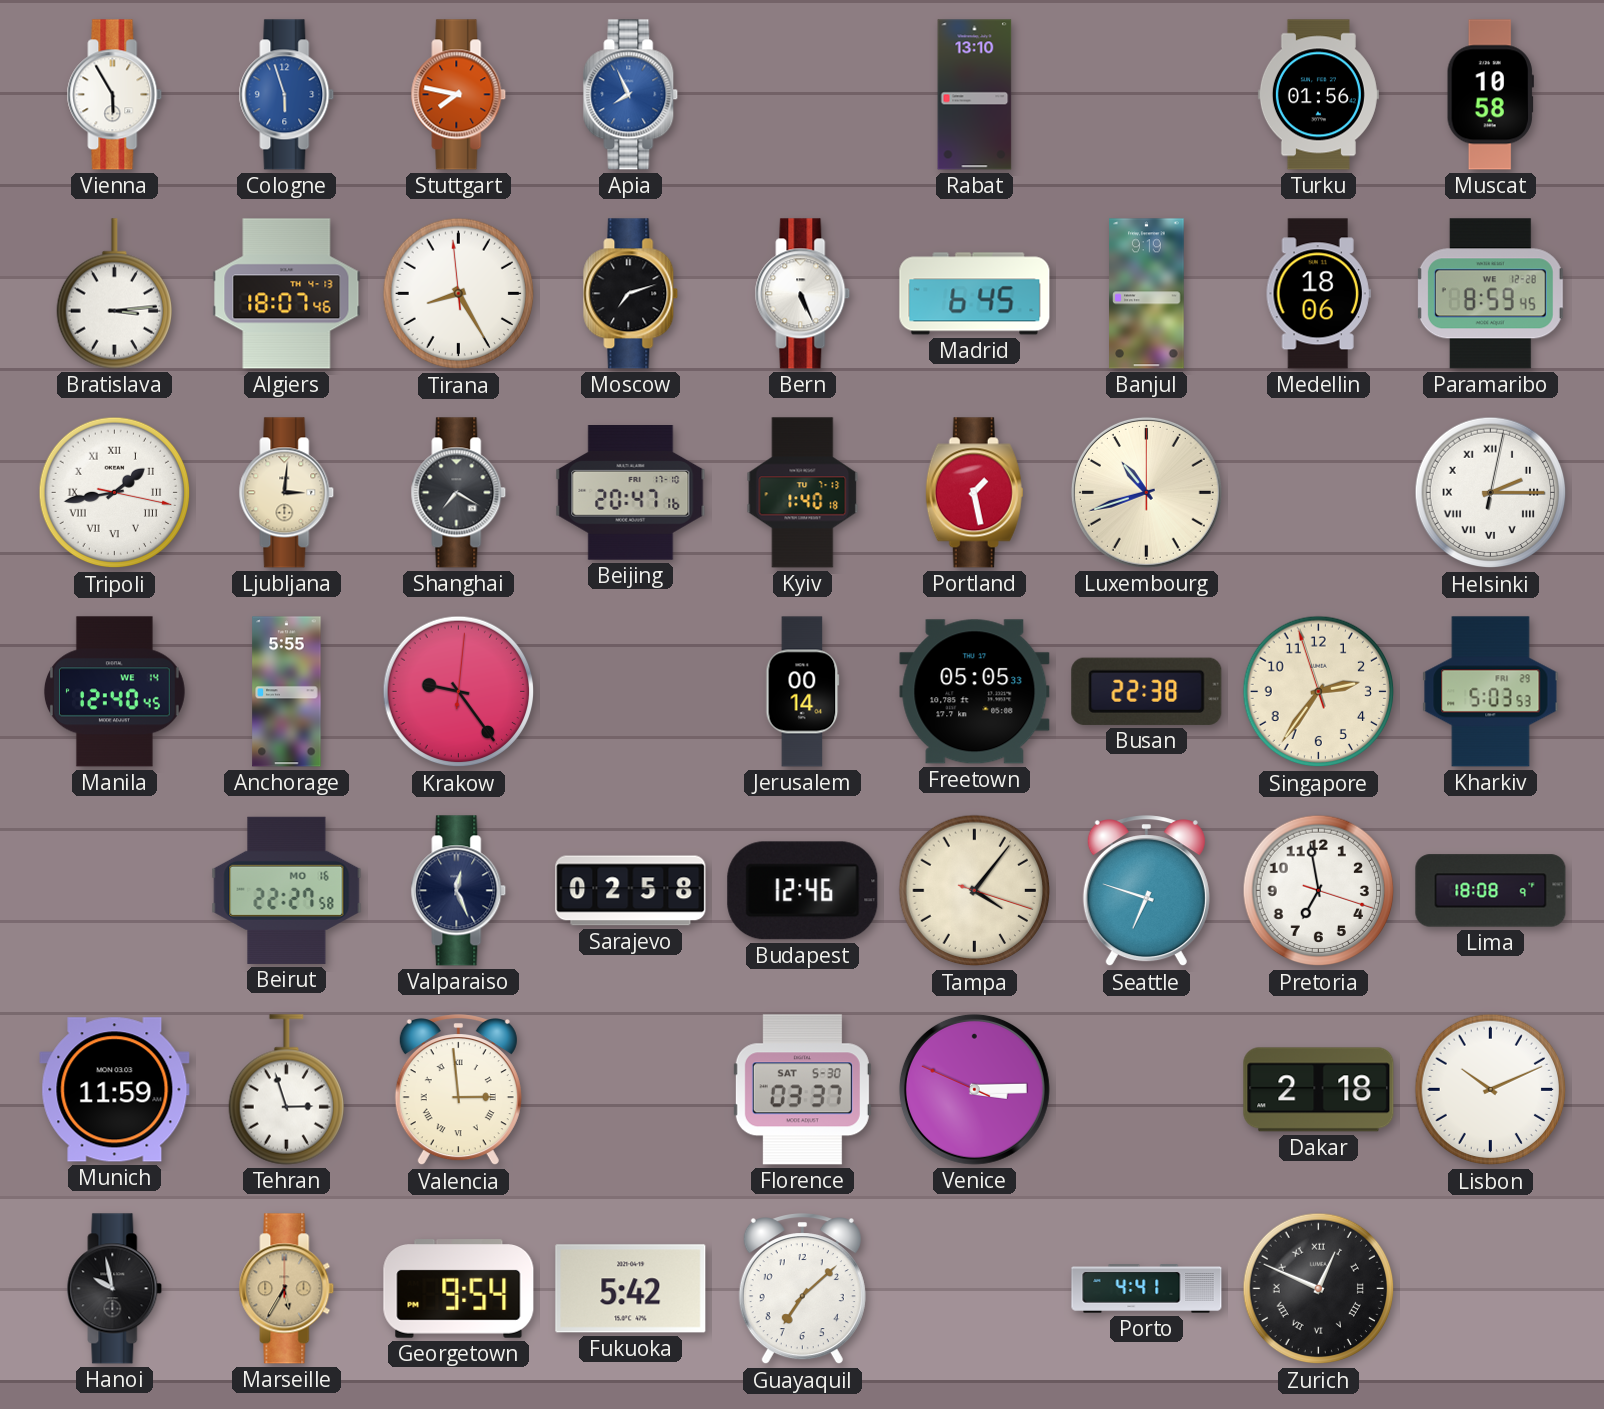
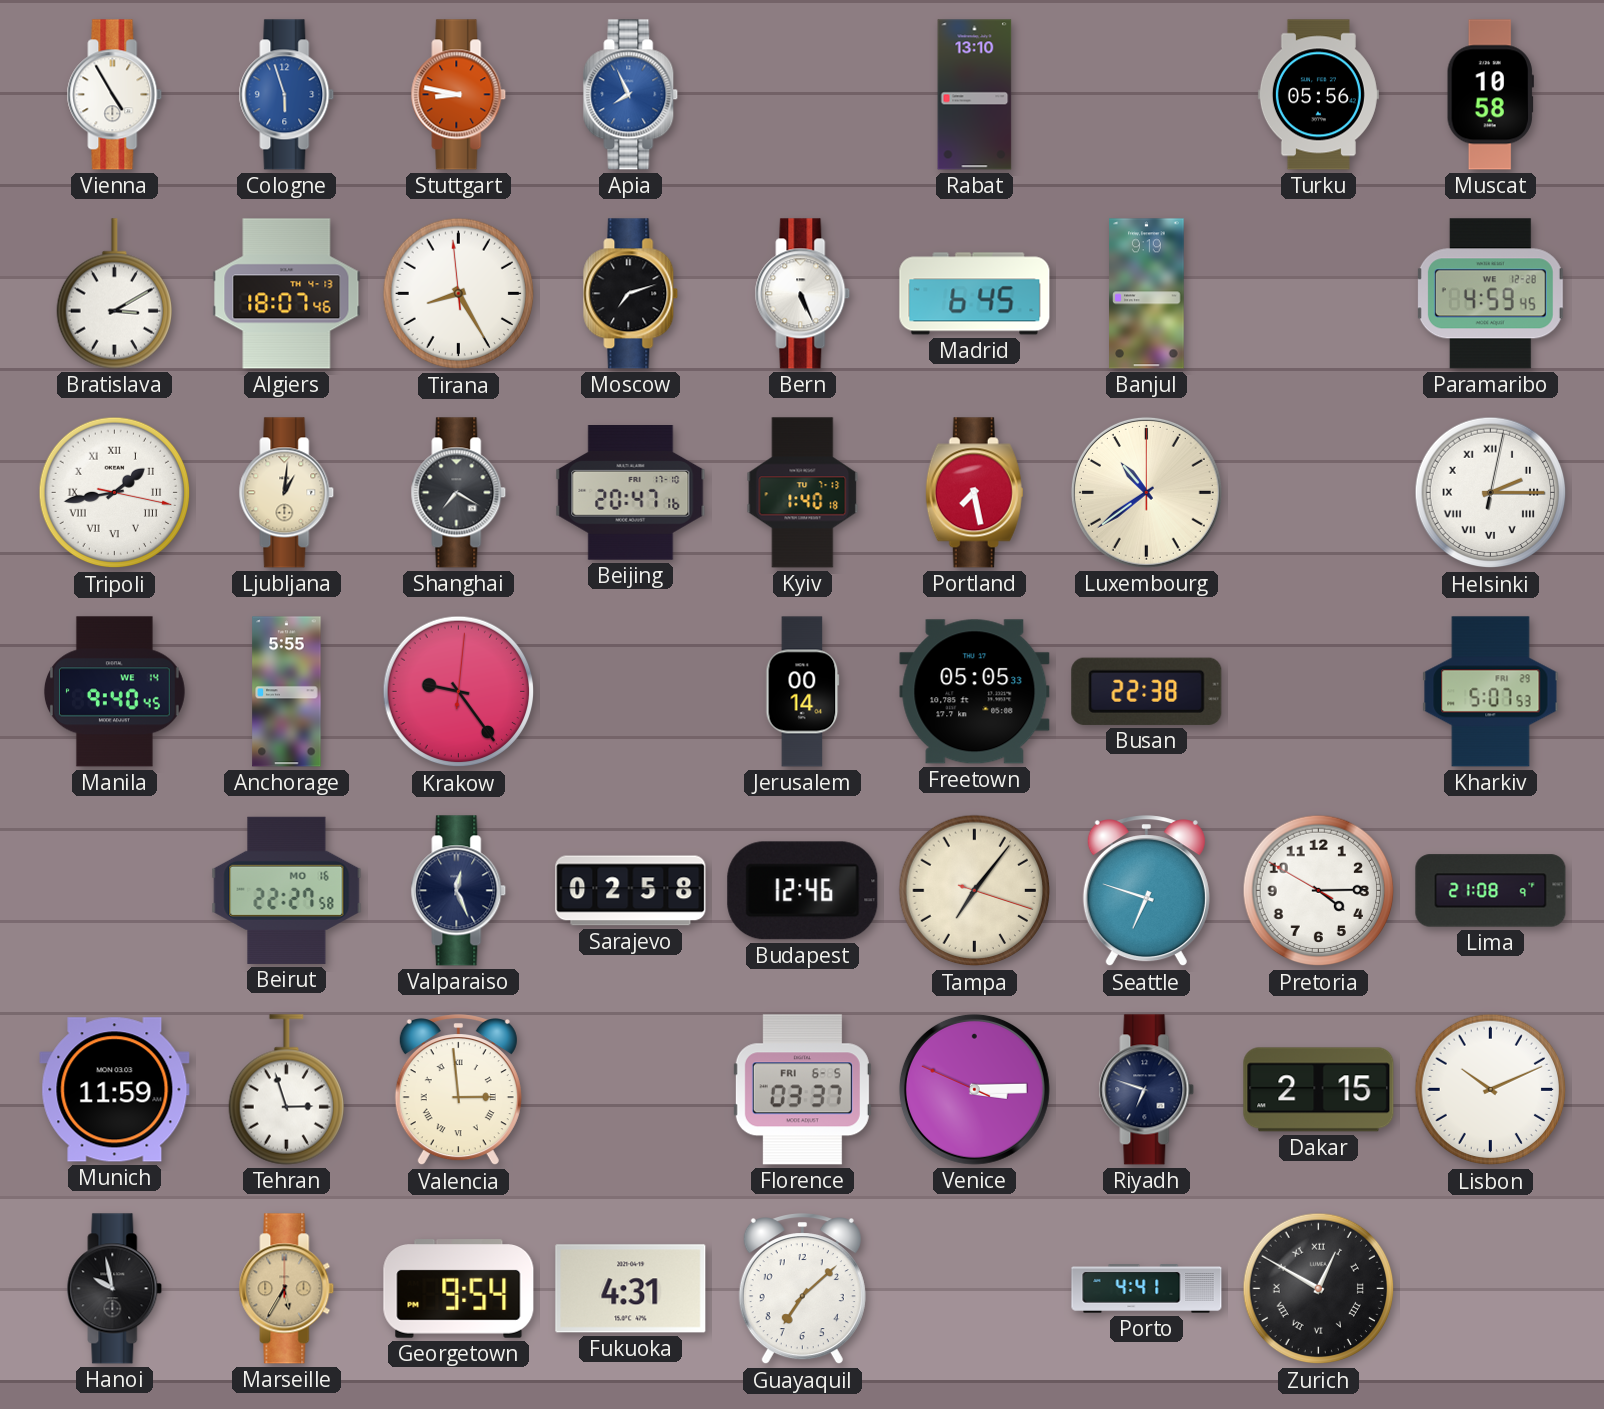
Vienna: 5:55 -> 4:55 (115, 95)
Stuttgart: 7:47 -> 8:47 (459, 95)
Turku: 01:56 -> 05:56 (1318, 95)
Bratislava: 3:14 -> 3:10 (114, 294)
Medellin: 18:06 -> none (1318, 294)
Paramaribo: 8:59 -> 4:59 (1490, 294)
Ljubljana: 3:01 -> 1:01 (287, 493)
Portland: 1:28 -> 7:28 (974, 493)
Luxembourg: 10:42 -> 10:39 (1146, 492)
Manila: 12:40 -> 9:40 (114, 692)
Singapore: 2:35 -> none (1319, 692)
Kharkiv: 5:03 -> 5:07 (1491, 692)
Tampa: 4:06 -> 7:06 (975, 891)
Pretoria: 6:58 -> 4:14 (1319, 891)
Lima: 18:08 -> 21:08 (1491, 891)
Florence date: SAT 5-30 -> FRI 6-5 (802, 1090)
Riyadh: none -> 6:48 (1147, 1090)
Dakar: 2:18 -> 2:15 (1319, 1090)
Fukuoka: 5:42 -> 4:31 (631, 1289)
Zurich: 12:49 -> 12:50 (1319, 1289)
